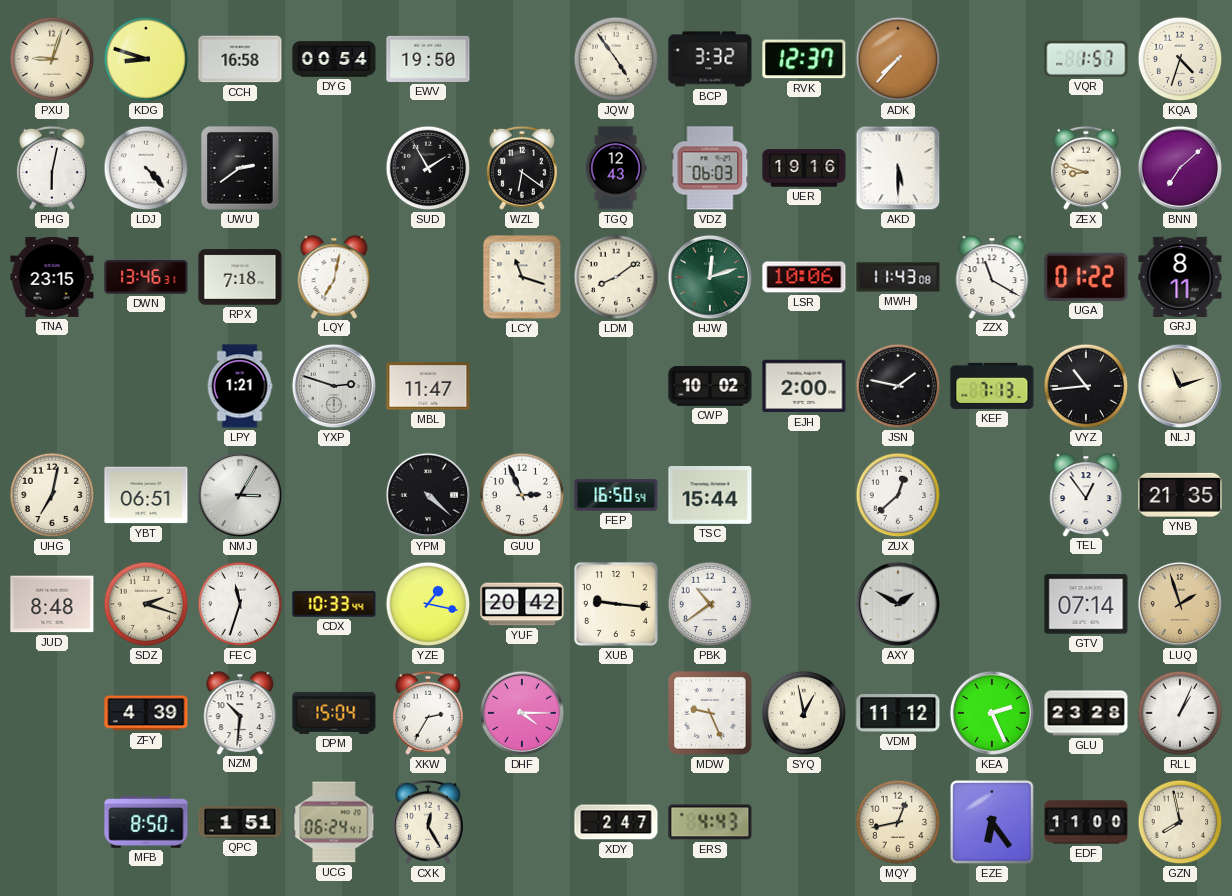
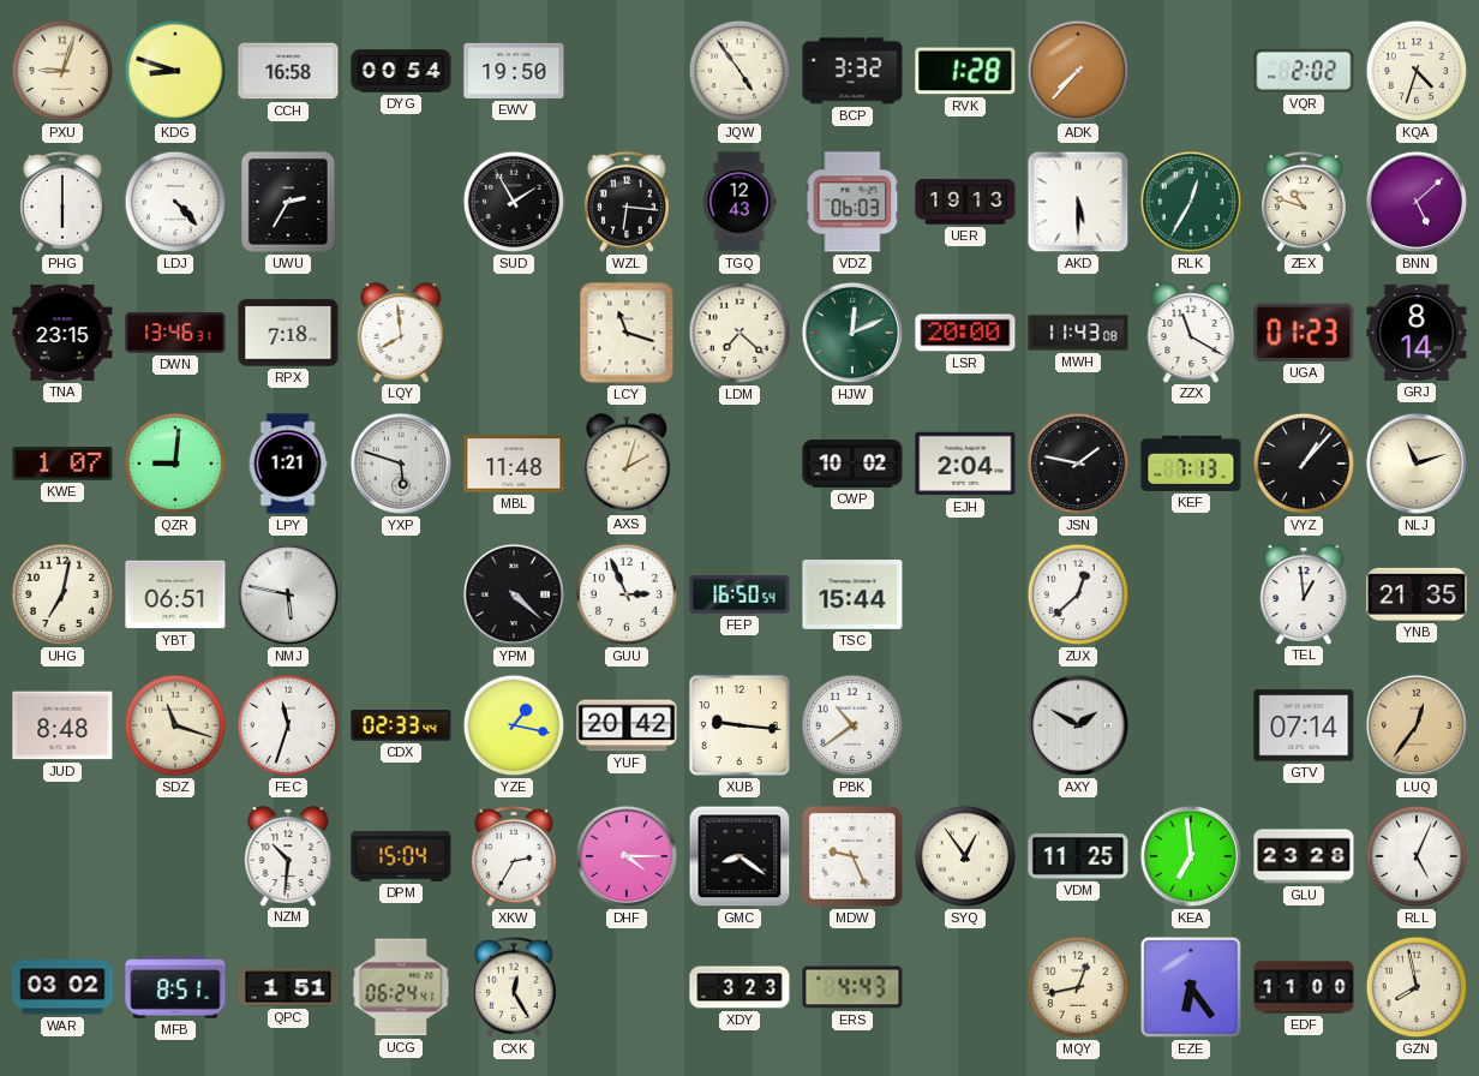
RVK: 12:37 -> 1:28 (965, 71)
VQR: 1:57 -> 2:02 (1304, 71)
PHG: 6:02 -> 6:00 (62, 202)
UWU: 2:39 -> 2:35 (289, 203)
WZL: 6:21 -> 6:16 (627, 202)
UER: 19:16 -> 19:13 (965, 202)
RLK: none -> 12:35 (1191, 202)
ZEX: 8:48 -> 10:48 (1304, 202)
BNN: 7:08 -> 5:08 (1417, 202)
LQY: 7:02 -> 7:59 (401, 333)
LDM: 8:09 -> 7:22 (739, 333)
HJW: 12:12 -> 12:11 (852, 333)
LSR: 10:06 -> 20:00 (965, 333)
UGA: 01:22 -> 01:23 (1304, 333)
GRJ: 8:11 -> 8:14 (1417, 333)
KWE: none -> 1:07 (62, 464)
QZR: none -> 9:01 (175, 464)
YXP: 2:48 -> 5:48 (401, 464)
MBL: 11:47 -> 11:48 (514, 464)
AXS: none -> 2:03 (627, 464)
EJH: 2:00 -> 2:04 (965, 464)
VYZ: 10:44 -> 1:07 (1304, 464)
NMJ: 3:05 -> 5:47 (288, 594)
TEL: 12:54 -> 12:59 (1304, 594)
SDZ: 2:18 -> 11:18 (175, 725)
CDX: 10:33 -> 02:33 (401, 725)
LUQ: 1:57 -> 12:36 (1417, 725)
ZFY: 4:39 -> none (146, 713)
GMC: none -> 8:21 (739, 856)
SYQ: 12:58 -> 12:54 (965, 856)
VDM: 11:12 -> 11:25 (1078, 856)
KEA: 2:26 -> 6:59 (1191, 856)
RLL: 1:04 -> 5:04 (1417, 856)
WAR: none -> 03:02 (62, 987)
MFB: 8:50 -> 8:51 (175, 987)
XDY: 2:47 -> 3:23 (739, 987)
